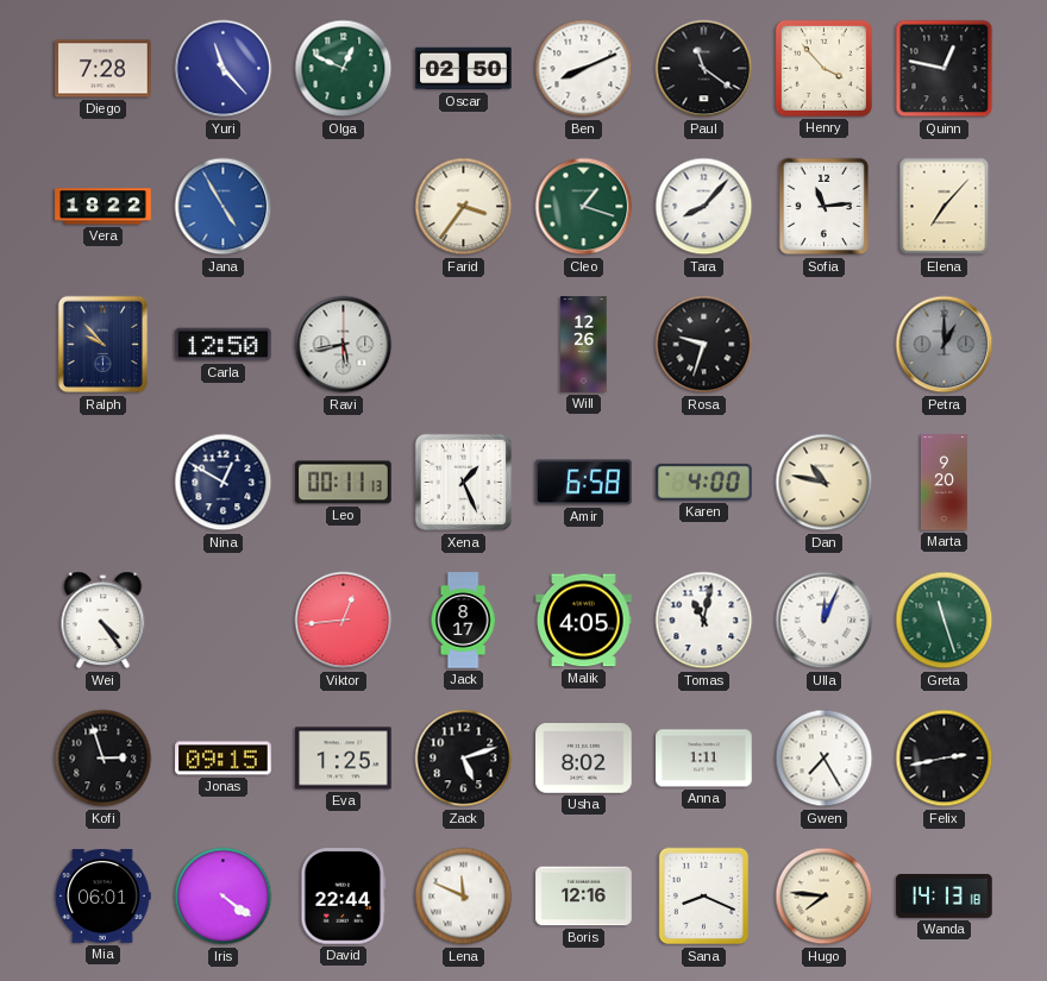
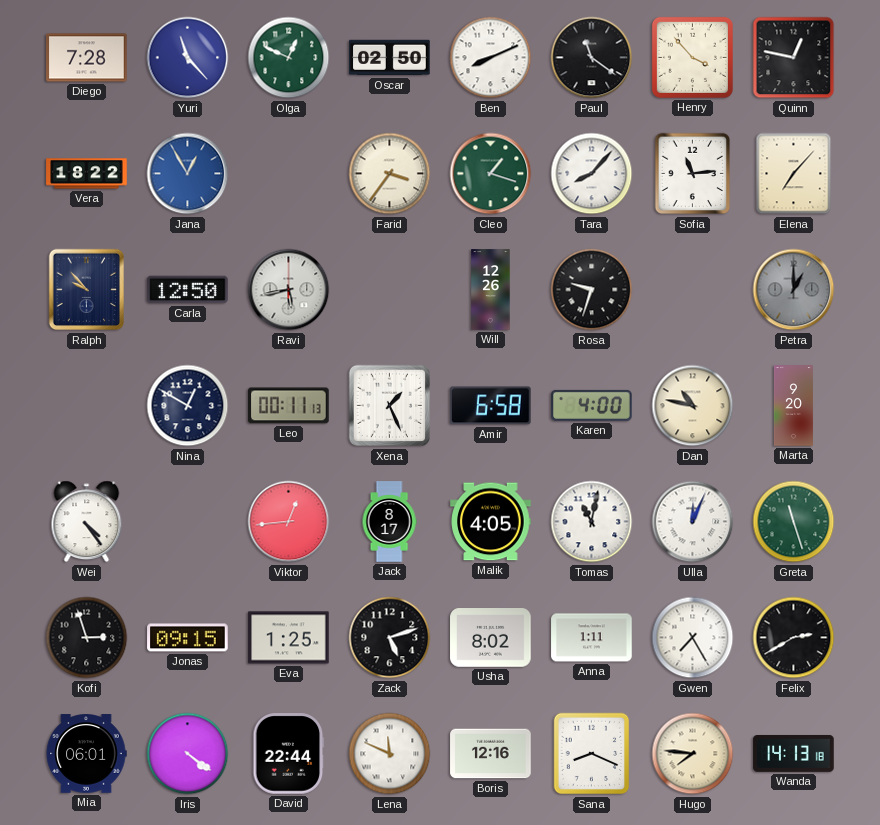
Jana: 4:55 -> 12:55 (188, 174)
Felix: 2:43 -> 2:40 (794, 638)
